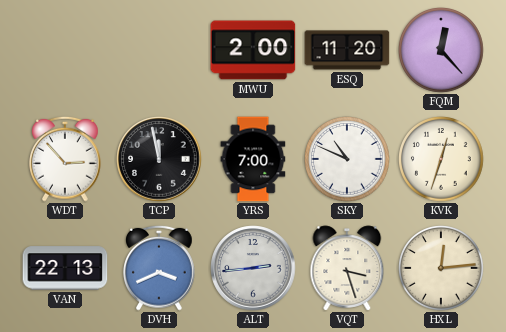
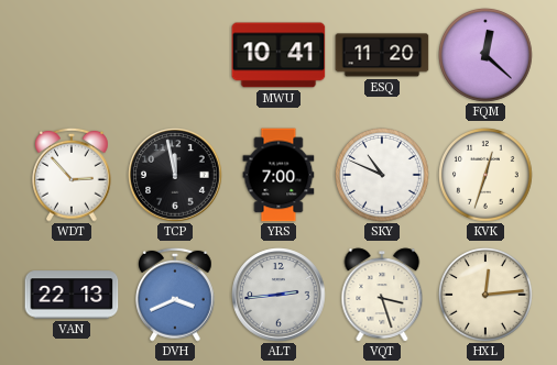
MWU: 2:00 -> 10:41 (278, 55)
FQM: 12:23 -> 12:22 (487, 56)
